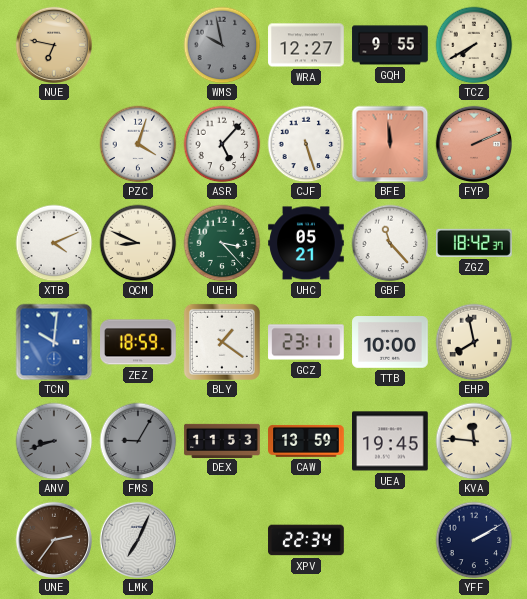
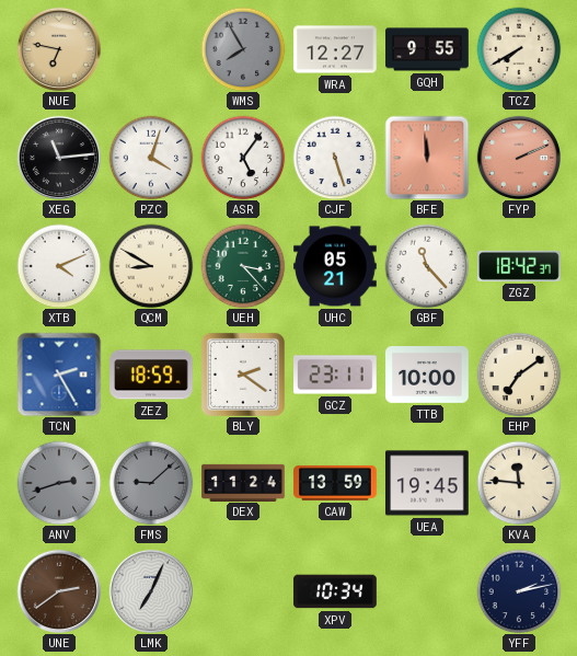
WMS: 9:58 -> 7:55 (243, 49)
XEG: none -> 11:14 (58, 157)
ASR: 5:07 -> 5:06 (243, 158)
QCM: 8:49 -> 8:50 (151, 266)
TCN: 10:01 -> 2:25 (59, 375)
BLY: 1:21 -> 2:21 (243, 375)
EHP: 7:58 -> 7:09 (519, 375)
ANV: 8:42 -> 2:42 (59, 483)
FMS: 9:05 -> 9:08 (151, 483)
DEX: 11:53 -> 11:24 (243, 482)
UNE: 2:36 -> 2:39 (58, 590)
XPV: 22:34 -> 10:34 (335, 591)
YFF: 2:10 -> 2:13 (519, 591)
